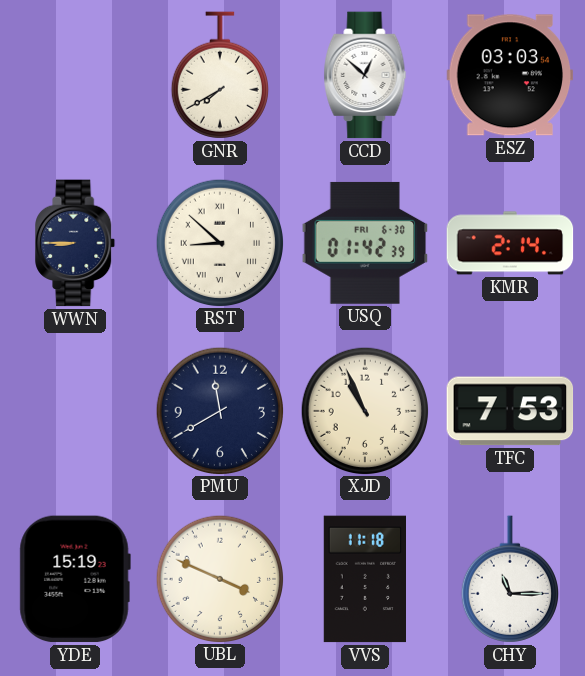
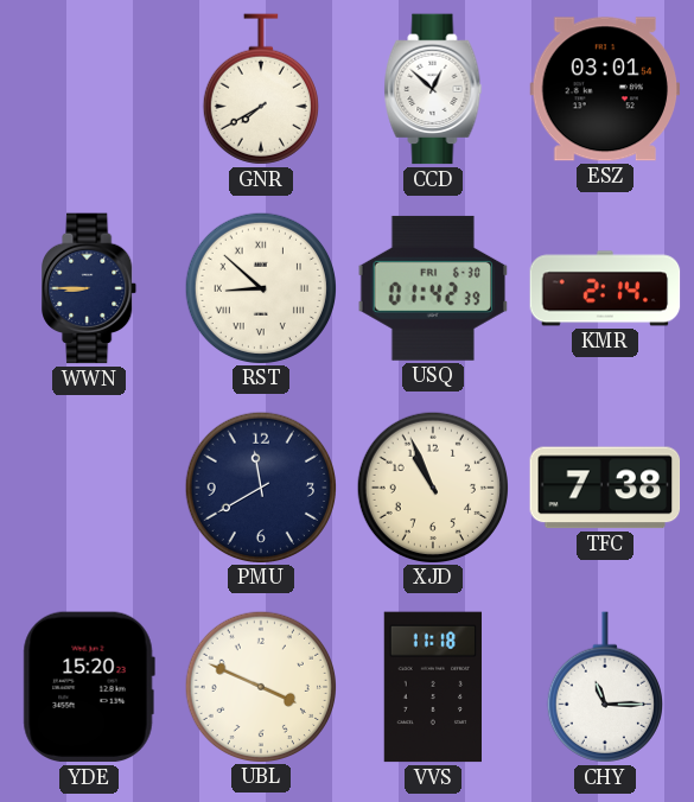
ESZ: 03:03 -> 03:01 (605, 89)
TFC: 7:53 -> 7:38 (605, 488)
YDE: 15:19 -> 15:20 (89, 687)
